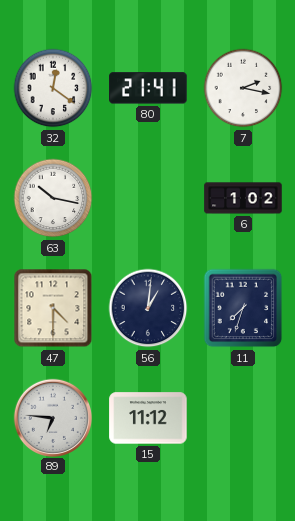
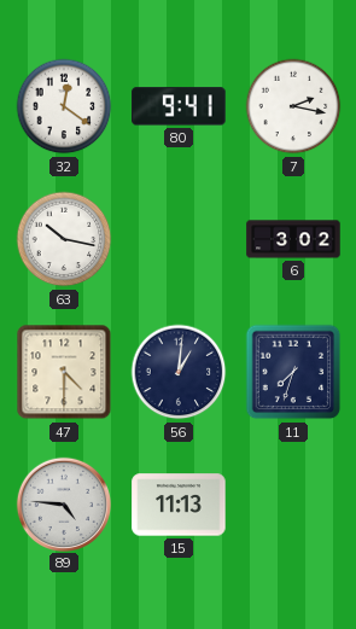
80: 21:41 -> 9:41 (179, 106)
6: 1:02 -> 3:02 (293, 239)
89: 6:46 -> 4:46 (63, 503)
15: 11:12 -> 11:13 (179, 505)
